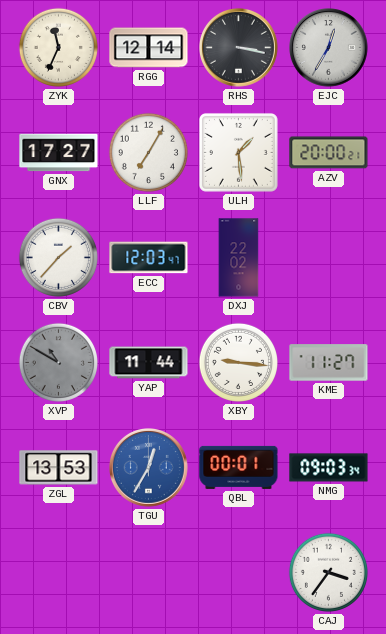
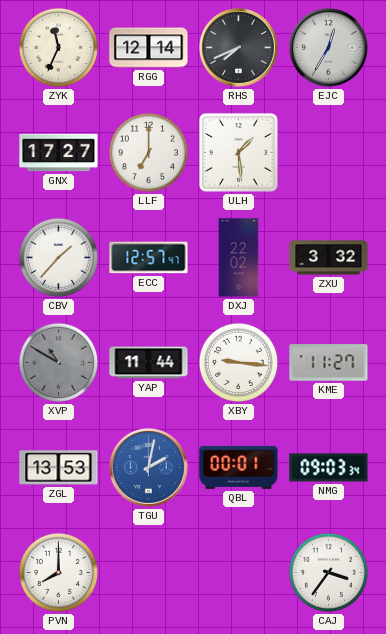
RHS: 3:17 -> 7:41 (239, 48)
LLF: 7:05 -> 7:00 (148, 152)
AZV: 20:00 -> none (329, 153)
ECC: 12:03 -> 12:57 (149, 258)
ZXU: none -> 3:32 (329, 258)
TGU: 12:35 -> 2:02 (149, 468)
PVN: none -> 8:00 (58, 572)
